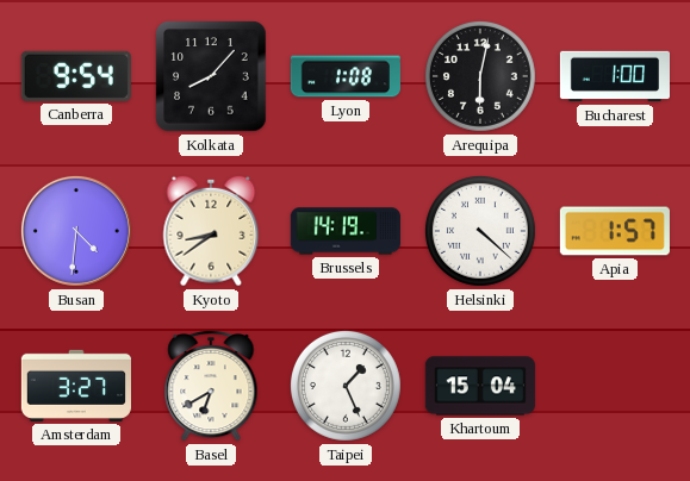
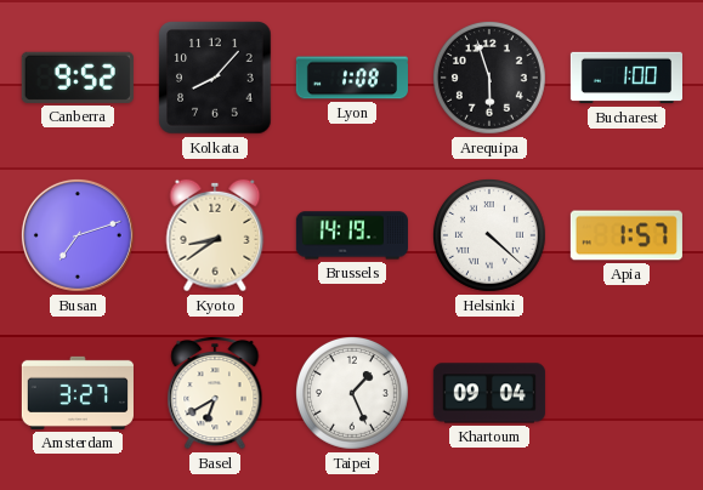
Canberra: 9:54 -> 9:52 (78, 78)
Arequipa: 6:02 -> 5:57 (489, 78)
Busan: 4:31 -> 7:12 (78, 235)
Khartoum: 15:04 -> 09:04 (489, 393)
